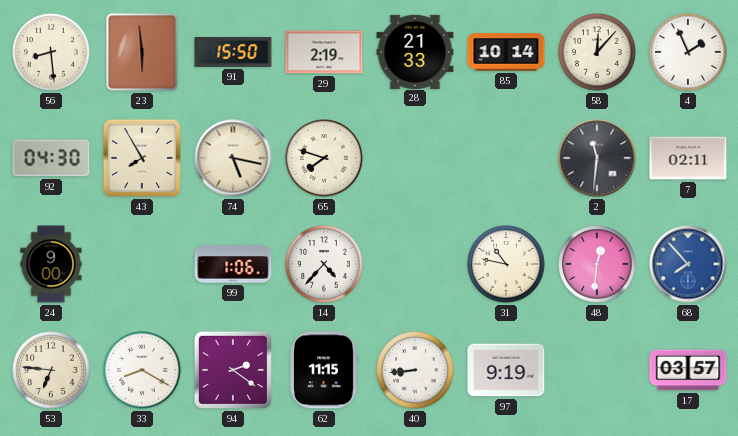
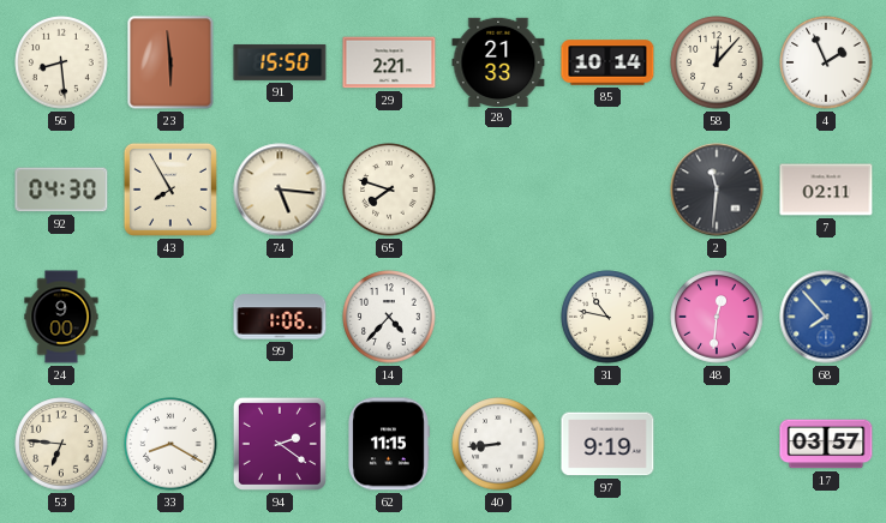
29: 2:19 -> 2:21 (389, 62)
74: 5:17 -> 5:16 (280, 190)
